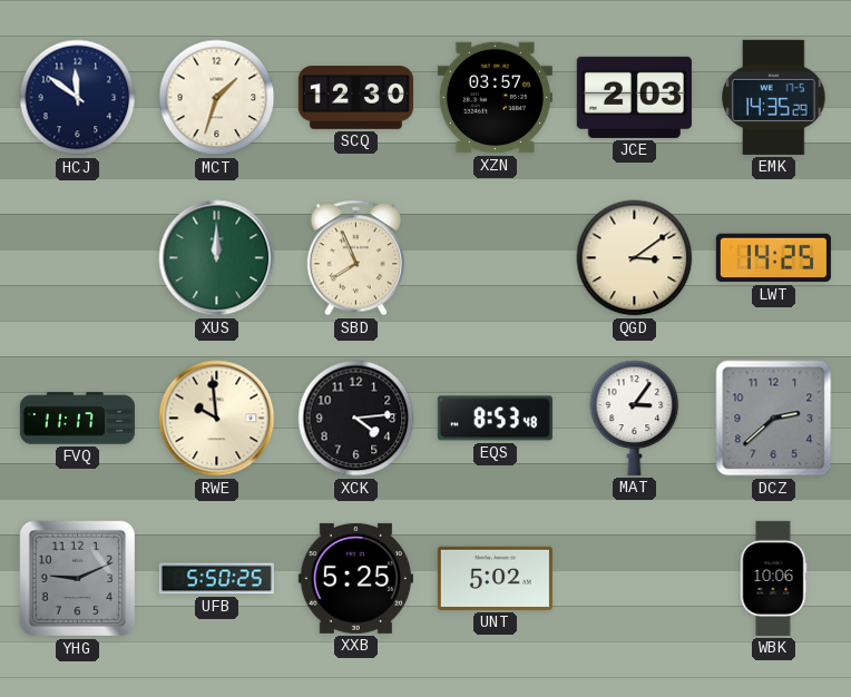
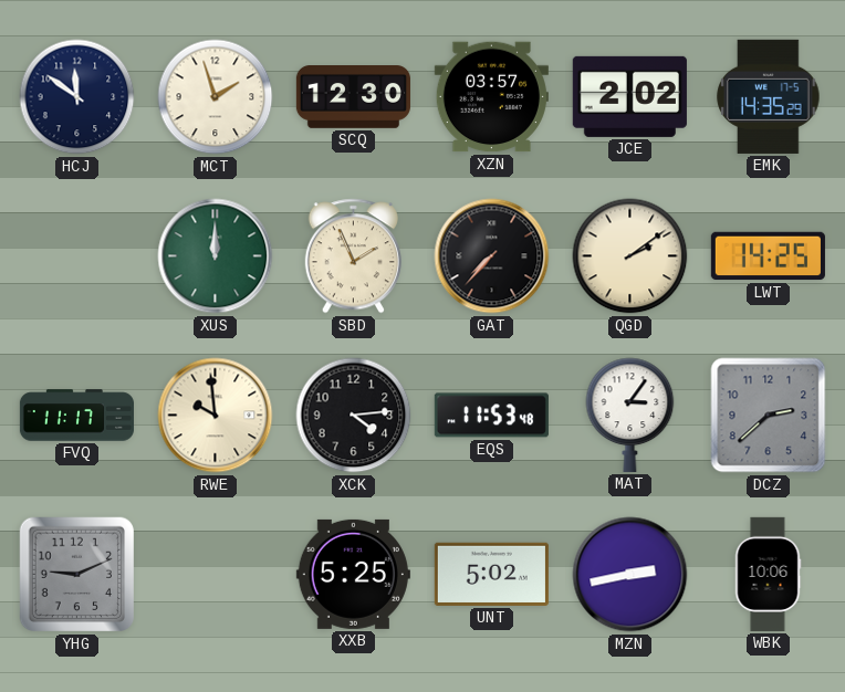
MCT: 1:33 -> 1:57 (216, 97)
JCE: 2:03 -> 2:02 (629, 96)
SBD: 7:56 -> 1:56 (353, 256)
GAT: none -> 7:37 (492, 256)
QGD: 3:09 -> 2:09 (630, 256)
EQS: 8:53 -> 11:53 (491, 416)
UFB: 5:50 -> none (216, 579)
MZN: none -> 2:43 (630, 575)
